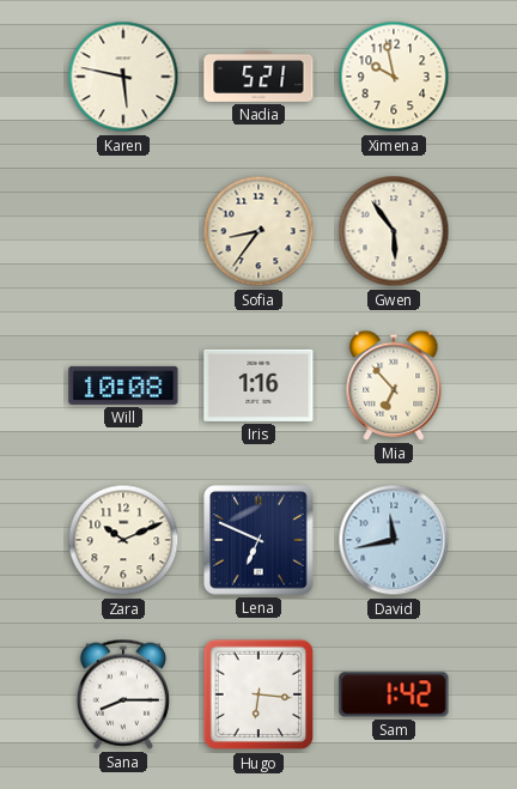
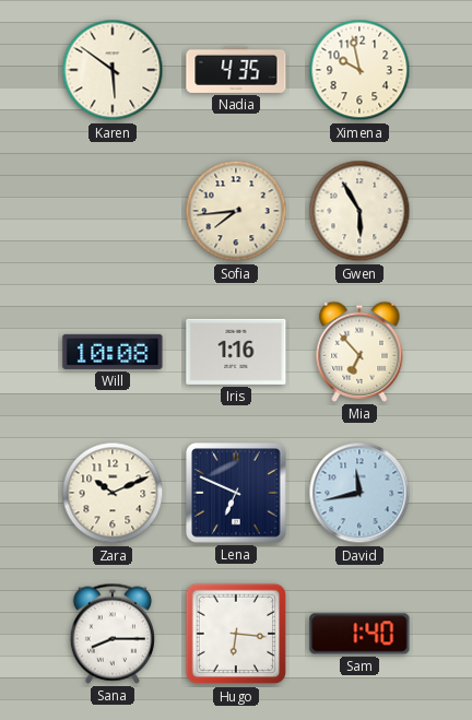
Karen: 5:47 -> 5:51 (113, 70)
Nadia: 5:21 -> 4:35 (236, 70)
Sofia: 8:36 -> 7:44 (236, 211)
Gwen: 5:54 -> 5:55 (359, 211)
Sam: 1:42 -> 1:40 (359, 634)
